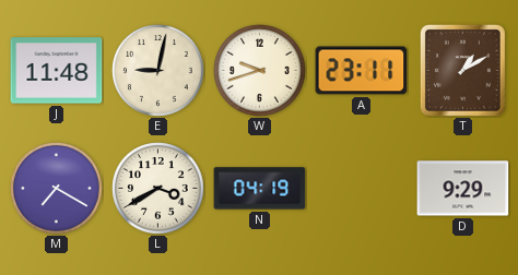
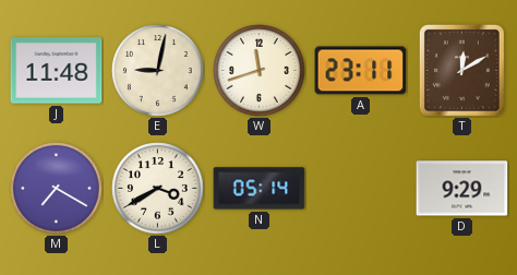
W: 9:42 -> 11:42 (260, 71)
T: 1:10 -> 12:10 (461, 70)
N: 04:19 -> 05:14 (260, 189)
